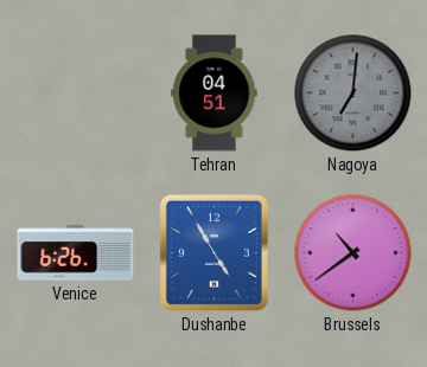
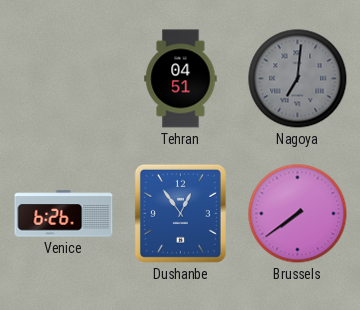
Dushanbe: 4:55 -> 12:54 (180, 213)
Brussels: 10:39 -> 7:39 (298, 214)
